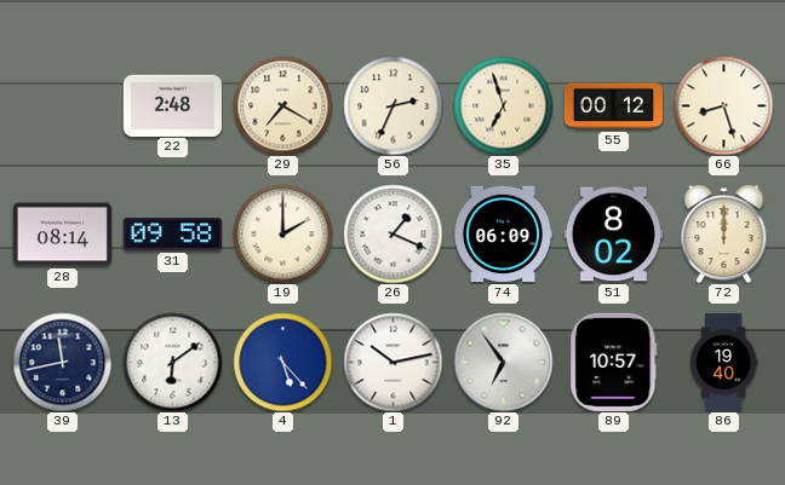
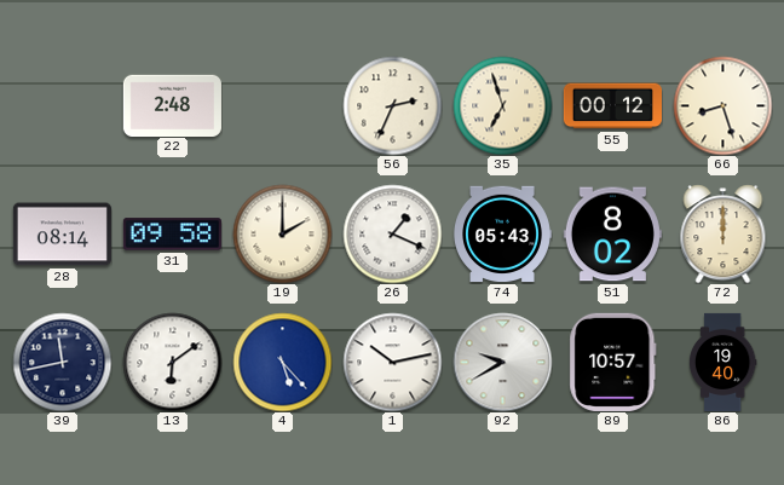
29: 7:20 -> none (282, 105)
74: 06:09 -> 05:43 (503, 235)
92: 6:54 -> 9:40 (502, 362)
